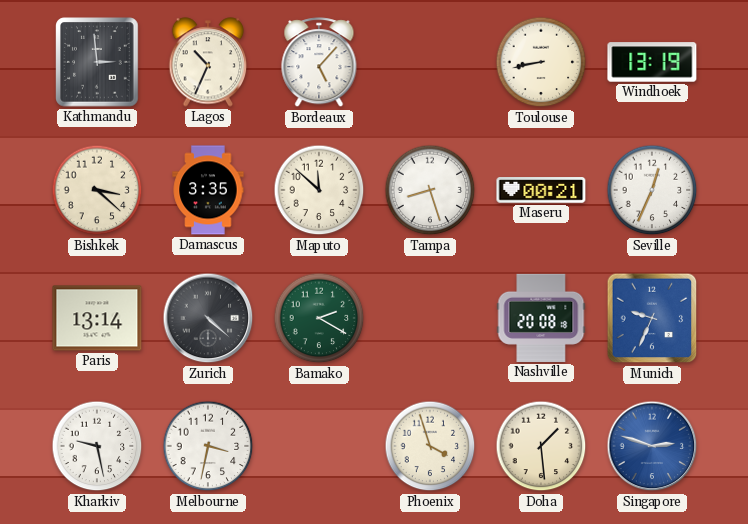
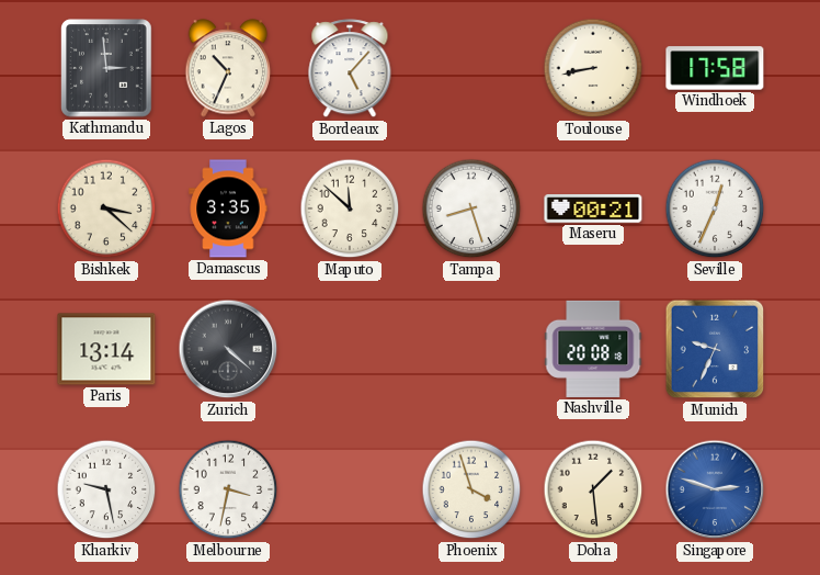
Windhoek: 13:19 -> 17:58 (715, 68)
Bamako: 2:20 -> none (319, 318)
